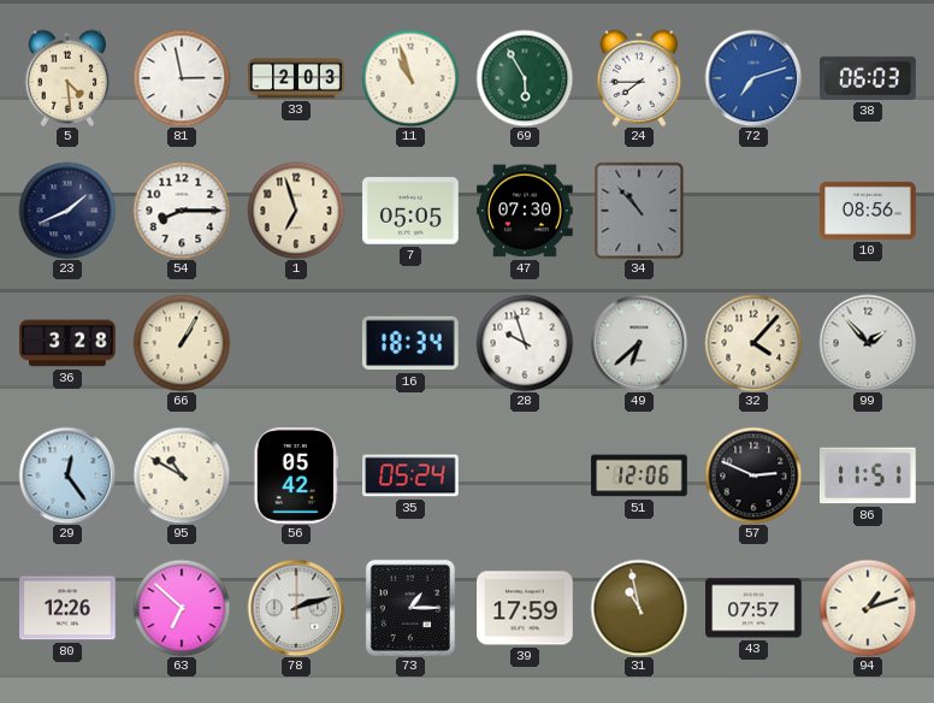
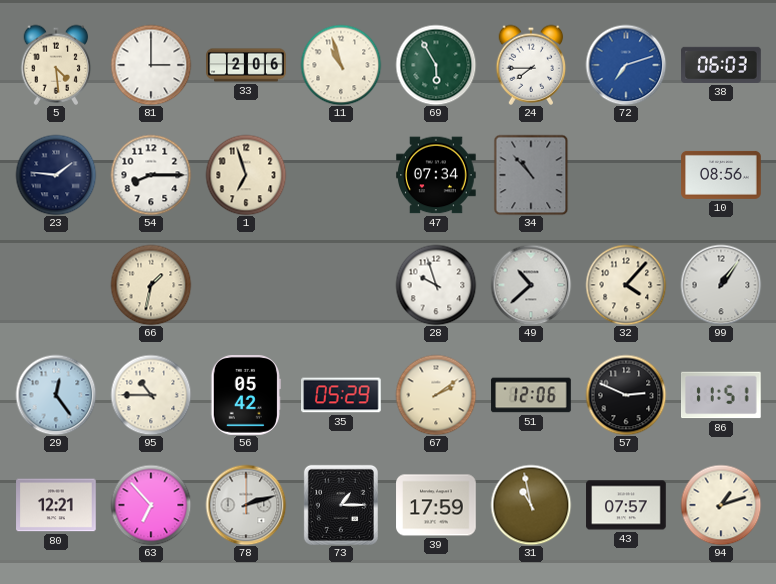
81: 2:58 -> 3:00 (151, 65)
33: 2:03 -> 2:06 (246, 65)
23: 1:41 -> 1:46 (56, 175)
7: 05:05 -> none (410, 211)
47: 07:30 -> 07:34 (437, 175)
36: 3:28 -> none (67, 343)
66: 1:05 -> 1:32 (151, 285)
16: 18:34 -> none (410, 343)
49: 6:38 -> 10:38 (531, 285)
99: 1:53 -> 1:06 (721, 285)
95: 10:50 -> 10:45 (151, 395)
35: 05:24 -> 05:29 (342, 395)
67: none -> 2:09 (436, 395)
80: 12:26 -> 12:21 (56, 505)
63: 6:52 -> 6:53 (151, 505)
